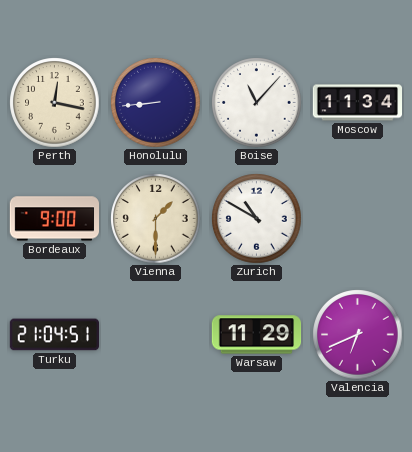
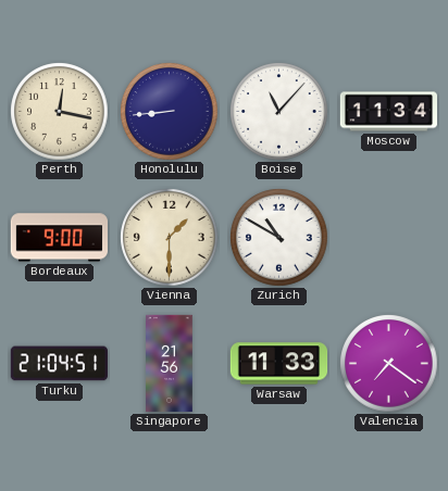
Singapore: none -> 21:56 (170, 364)
Warsaw: 11:29 -> 11:33 (279, 364)
Valencia: 6:41 -> 7:21 (389, 364)
